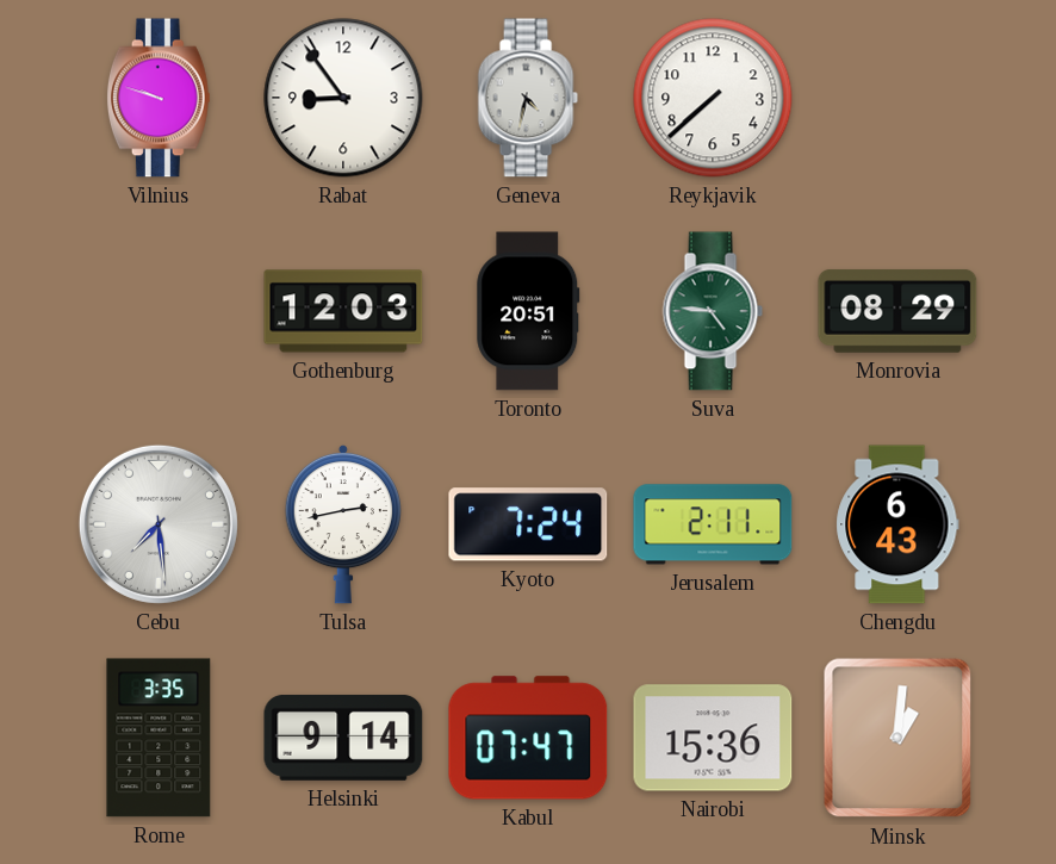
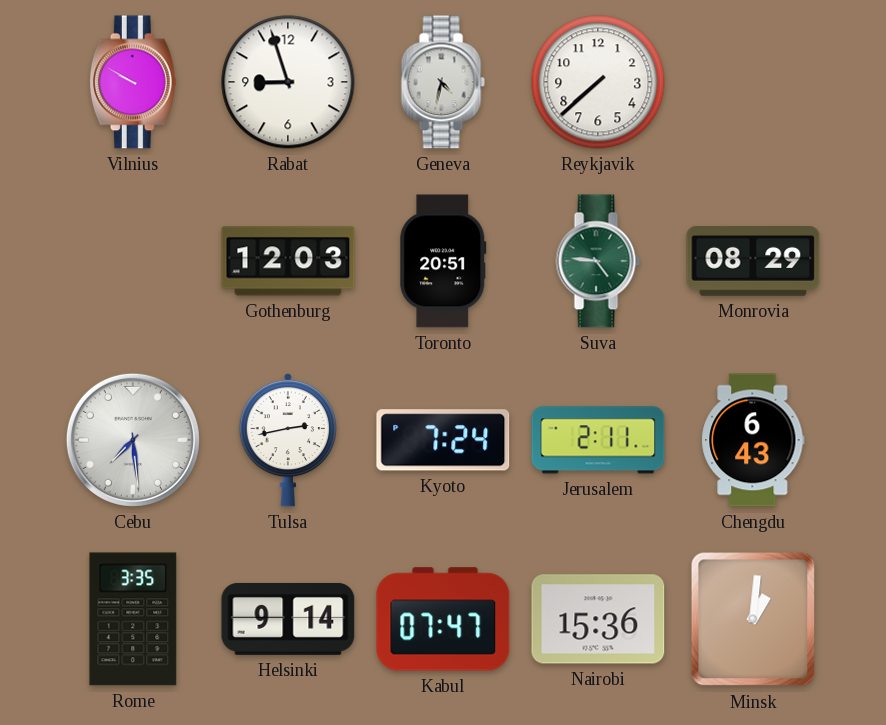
Vilnius: 9:48 -> 9:50 (133, 82)
Rabat: 8:54 -> 8:57 (288, 82)
